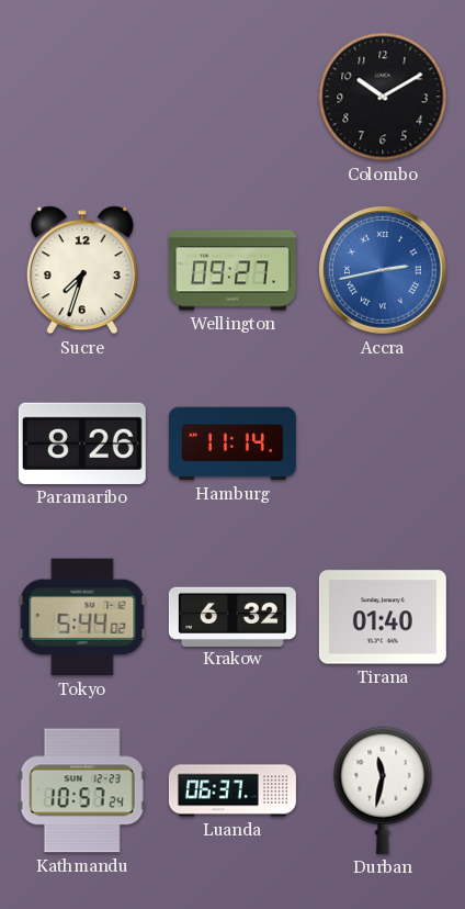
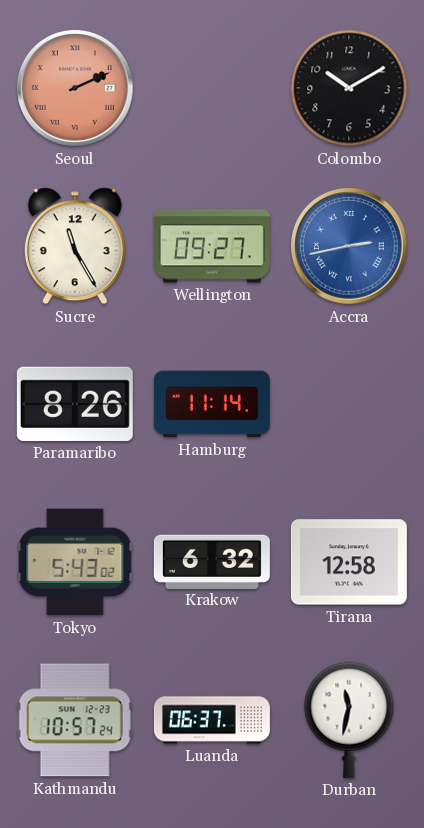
Seoul: none -> 2:11 (76, 89)
Sucre: 7:33 -> 11:25 (75, 246)
Tokyo: 5:44 -> 5:43 (75, 562)
Tirana: 01:40 -> 12:58 (349, 562)
